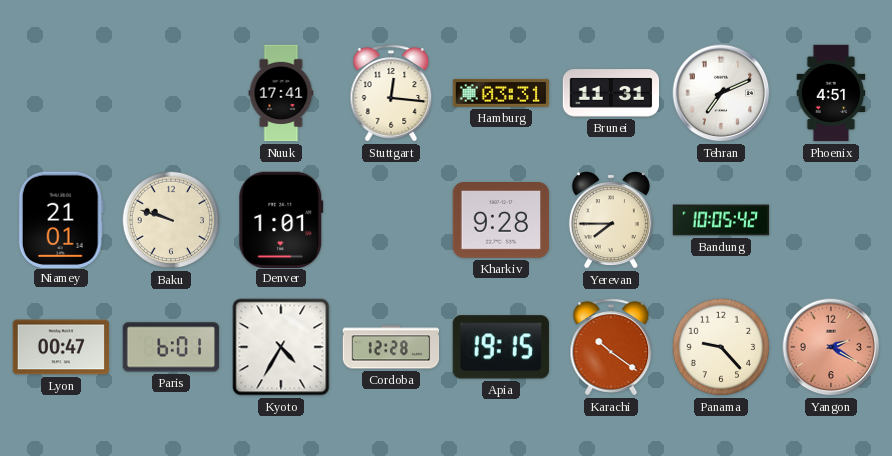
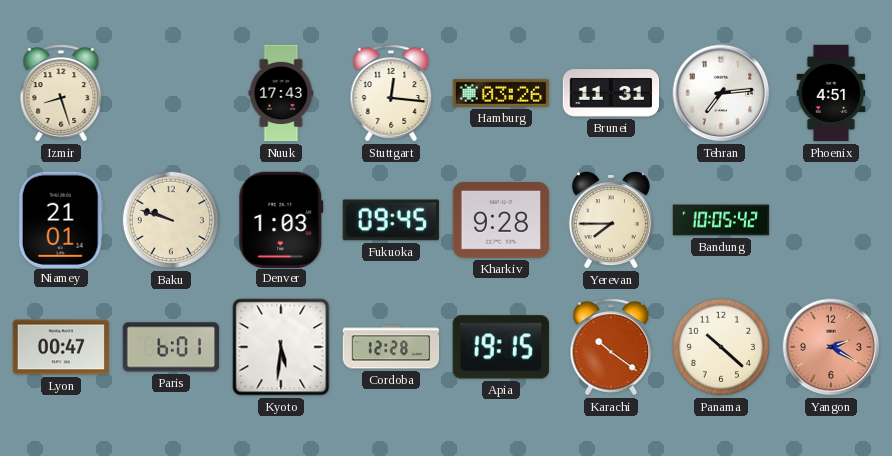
Izmir: none -> 8:27 (61, 93)
Nuuk: 17:41 -> 17:43 (281, 93)
Hamburg: 03:31 -> 03:26 (501, 93)
Tehran: 7:11 -> 7:14 (721, 93)
Denver: 1:01 -> 1:03 (281, 219)
Fukuoka: none -> 09:45 (391, 220)
Kyoto: 4:35 -> 5:31 (281, 347)
Panama: 9:23 -> 10:22 (721, 347)
